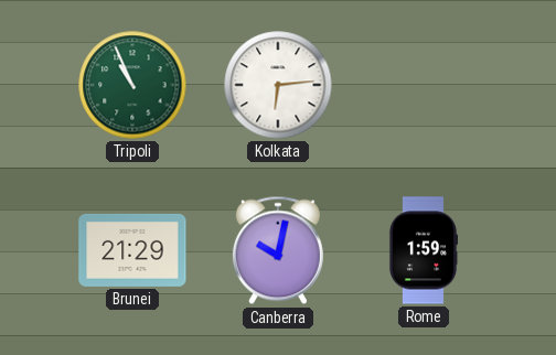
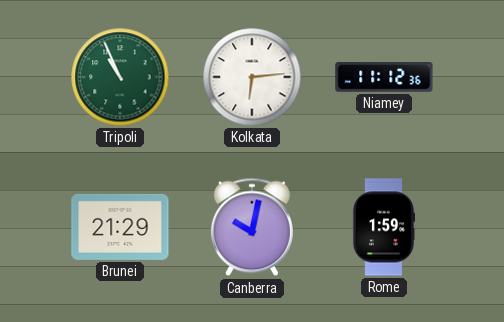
Niamey: none -> 11:12 (384, 78)
